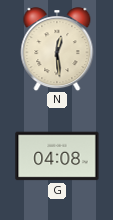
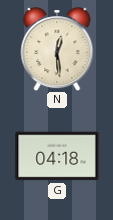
G: 04:08 -> 04:18 (57, 156)
